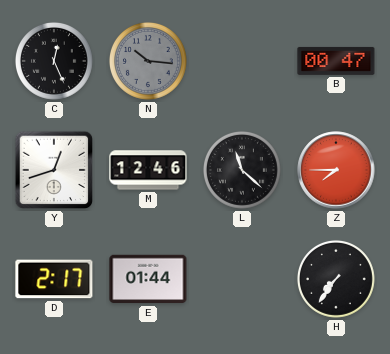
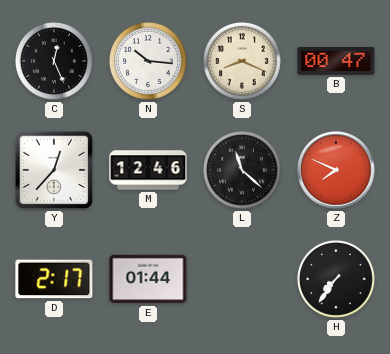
N dial: grey -> white (148, 61)
S: none -> 8:19 (242, 61)
Y: 12:42 -> 12:37 (54, 170)
Z: 7:45 -> 7:49 (336, 170)
